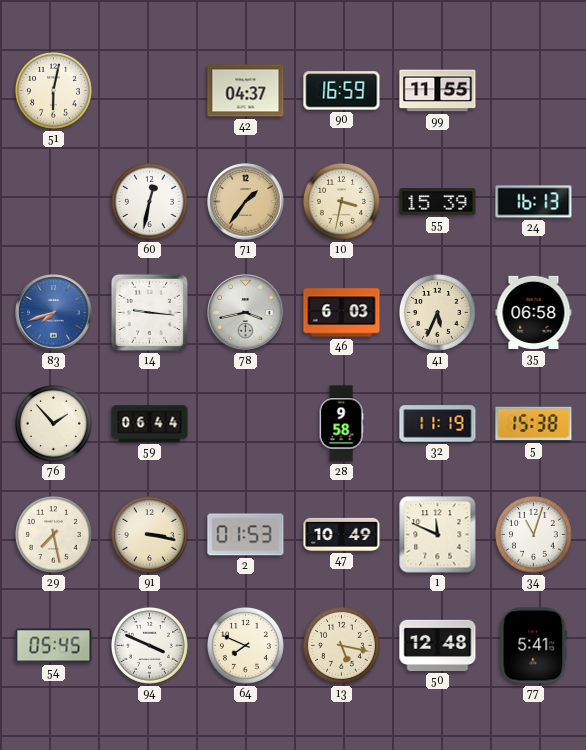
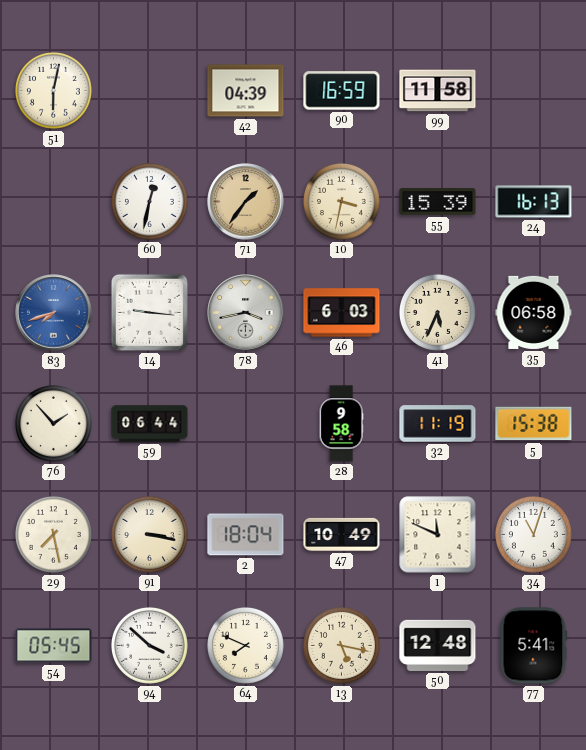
42: 04:37 -> 04:39 (246, 91)
99: 11:55 -> 11:58 (438, 91)
2: 01:53 -> 18:04 (246, 535)
94: 3:49 -> 3:52 (149, 645)
